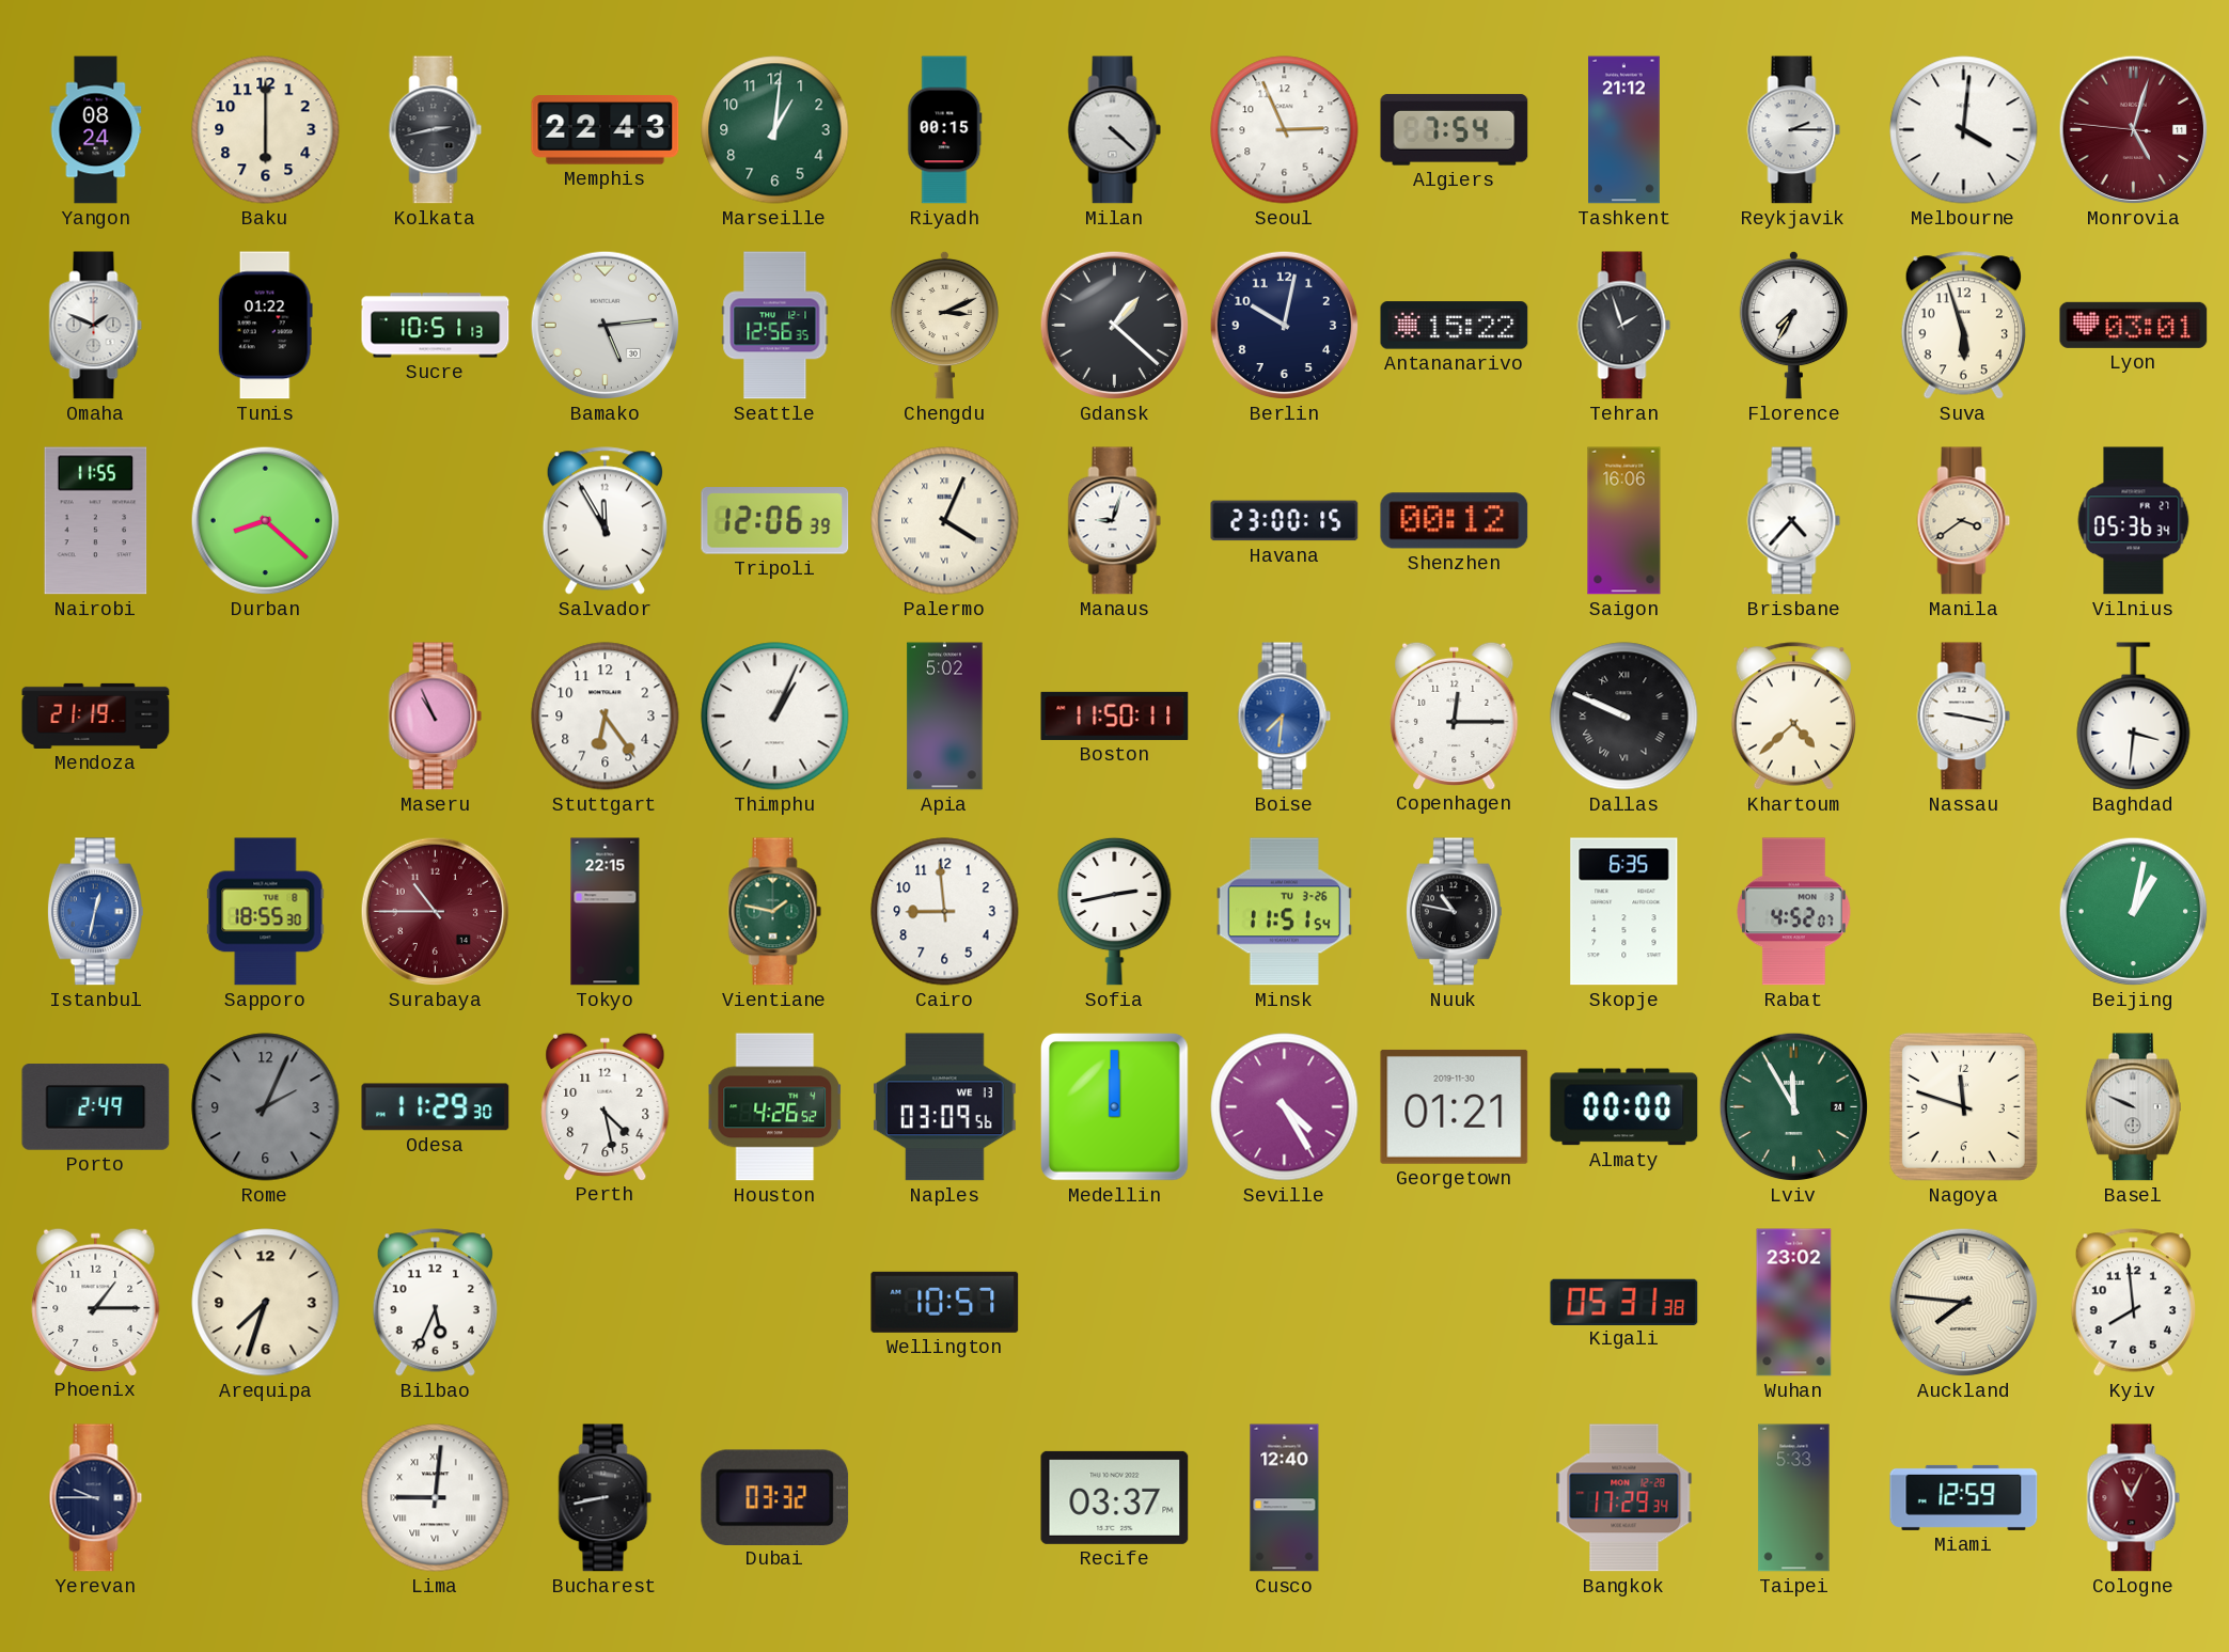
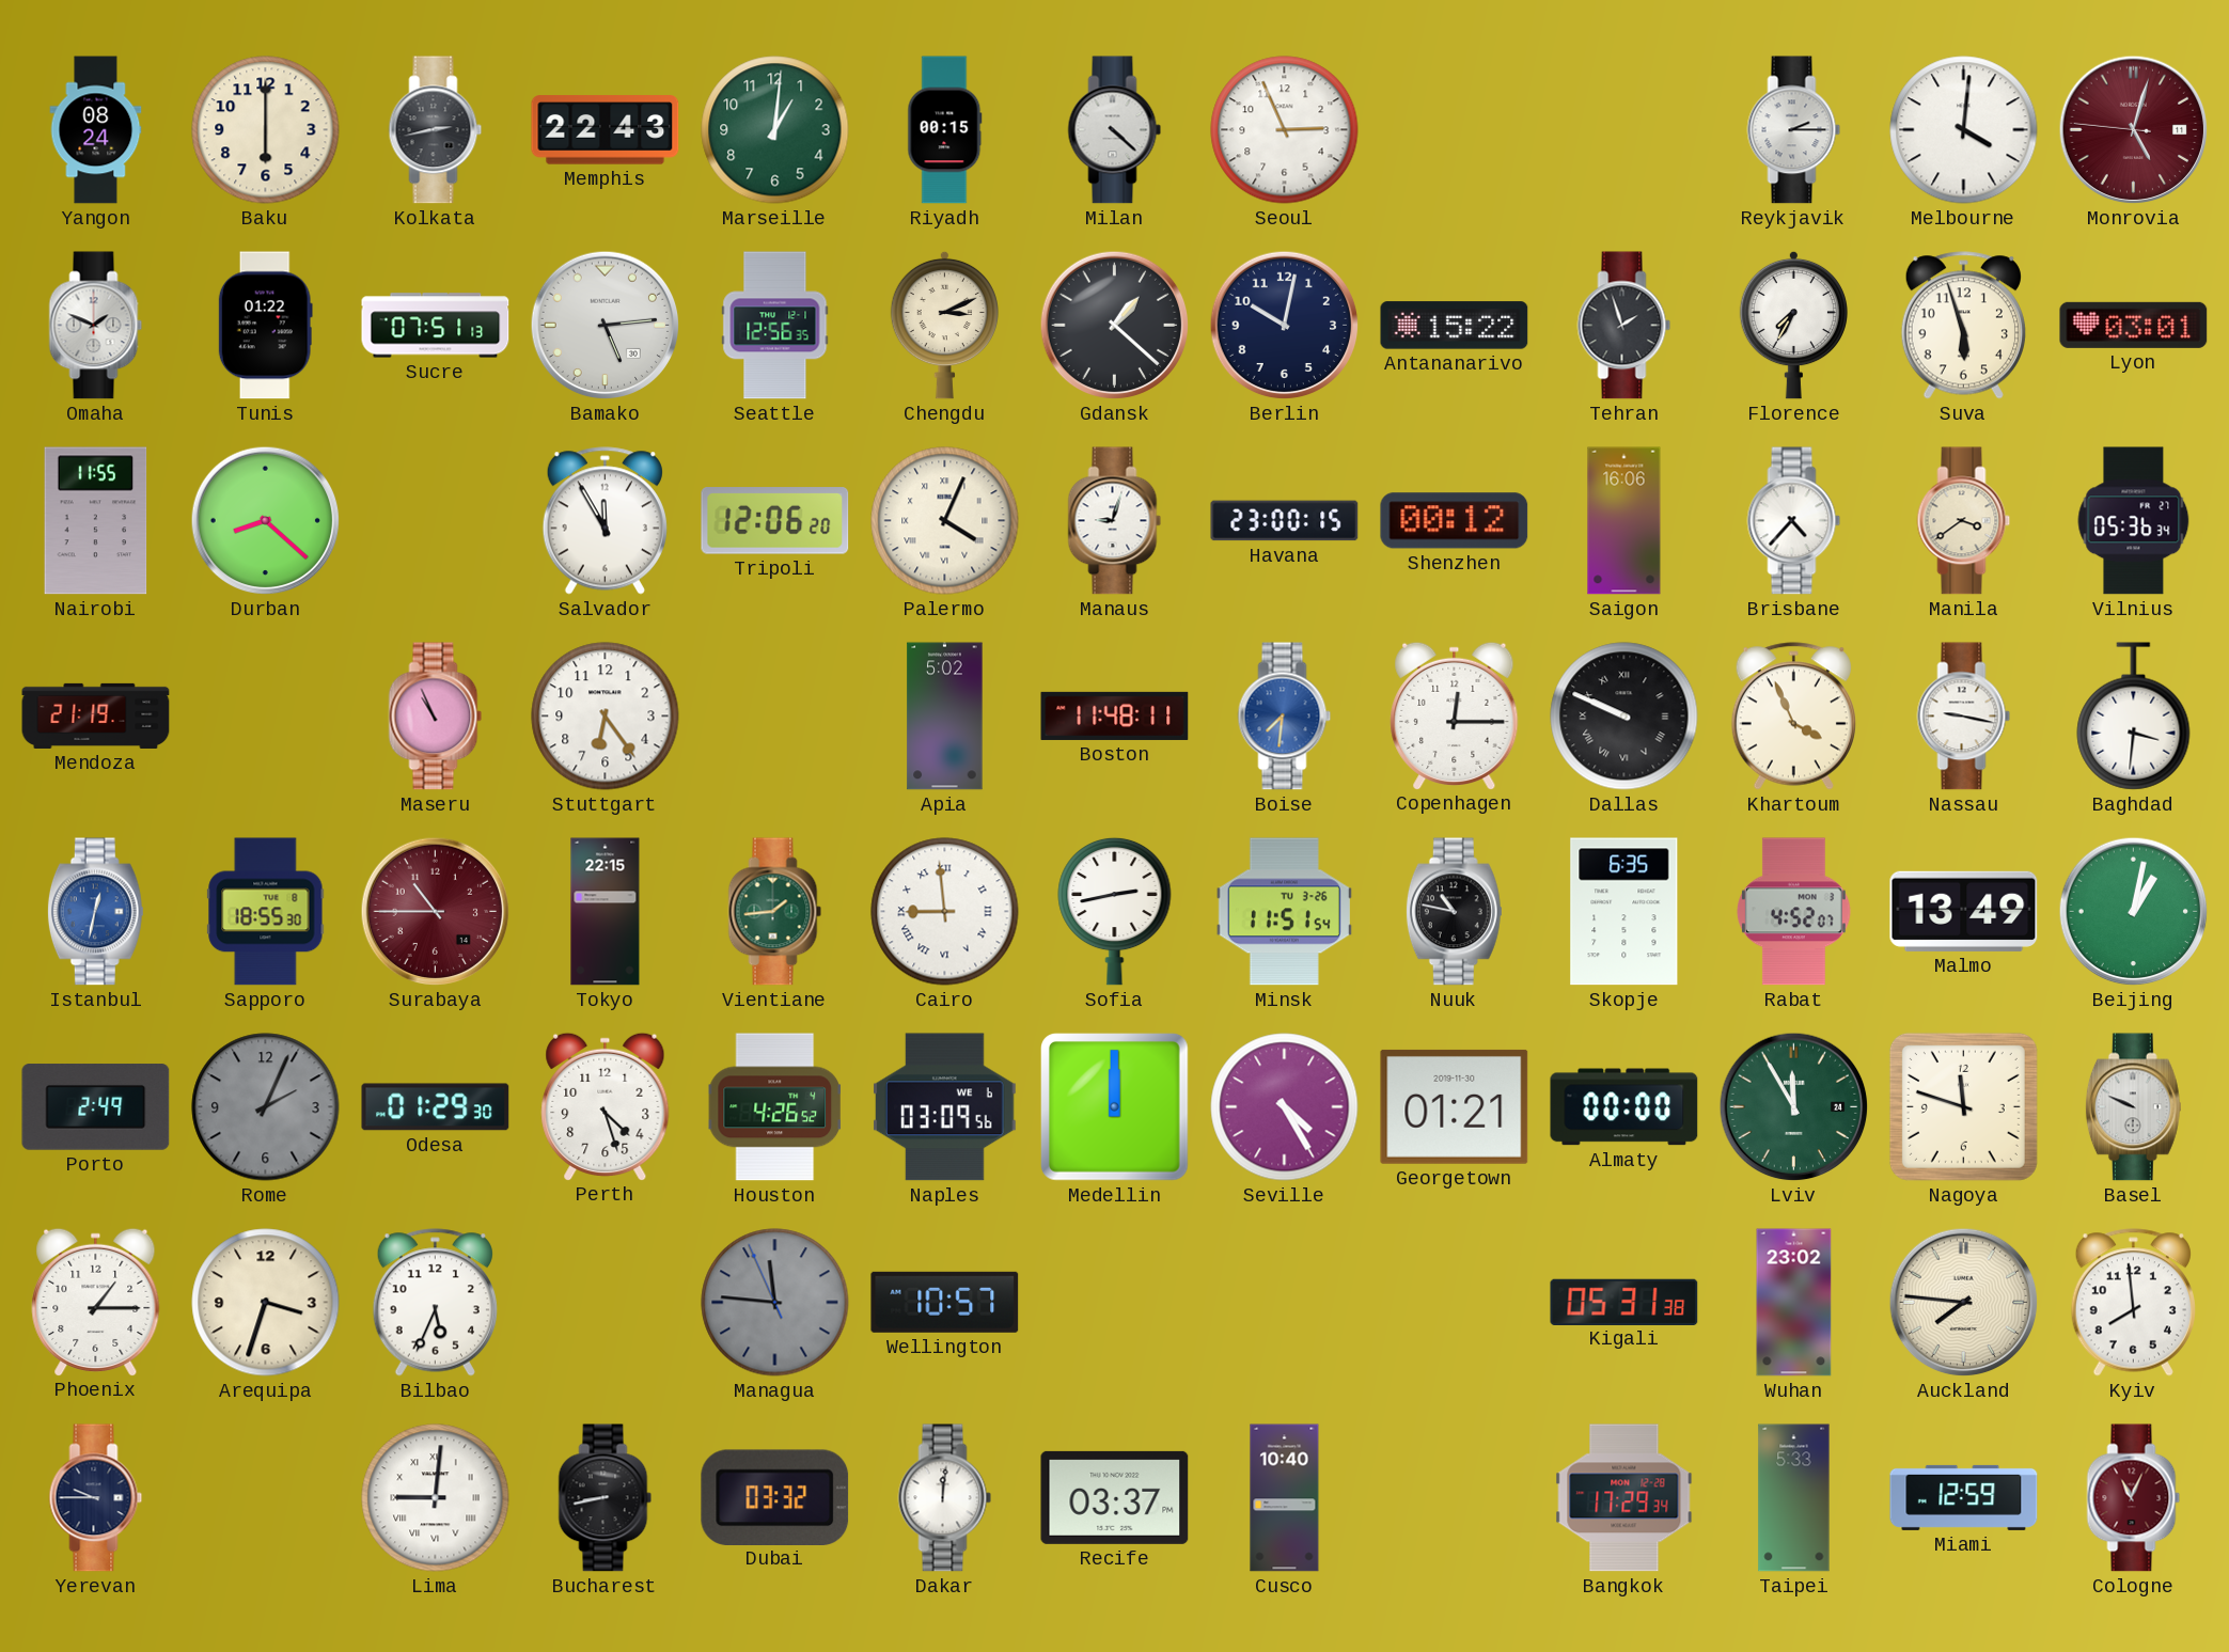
Algiers: 7:54 -> none (1455, 130)
Tashkent: 21:12 -> none (1624, 130)
Sucre: 10:51 -> 07:51 (436, 326)
Tripoli: 12:06:39 -> 12:06:20 (775, 521)
Thimphu: 1:04 -> none (775, 717)
Boston: 11:50 -> 11:48 (1115, 715)
Khartoum: 4:38 -> 3:56 (1793, 717)
Vientiane: 1:47 -> 1:44 (775, 912)
Cairo numerals: Arabic -> Roman (945, 912)
Malmo: none -> 13:49 (1964, 911)
Odesa: 11:29 -> 01:29 (436, 1107)
Perth: 4:28 -> 4:27 (606, 1106)
Naples date: WE 13 -> WE 6 (945, 1107)
Arequipa: 7:33 -> 3:33 (266, 1303)
Managua: none -> 11:45 (775, 1303)
Dakar: none -> 12:01 (945, 1498)
Cusco: 12:40 -> 10:40 (1285, 1498)
